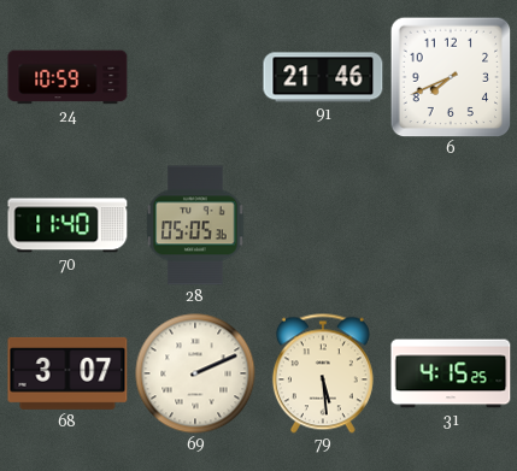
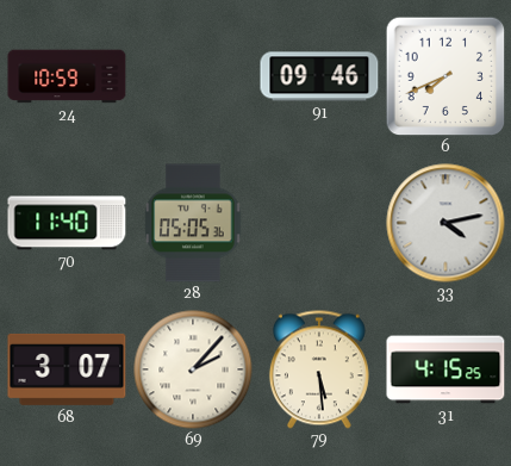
91: 21:46 -> 09:46 (319, 76)
33: none -> 4:13 (445, 223)
69: 2:11 -> 2:07 (193, 369)
